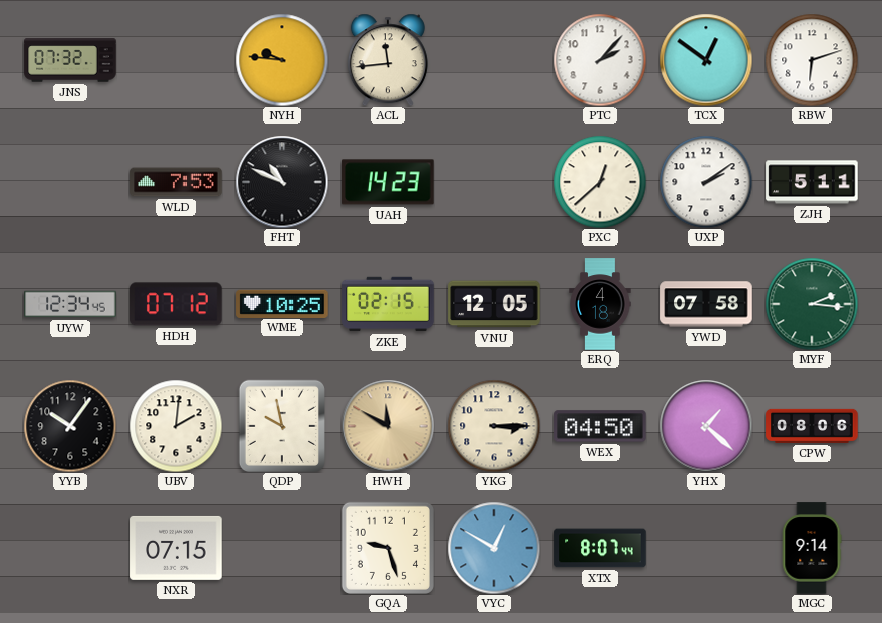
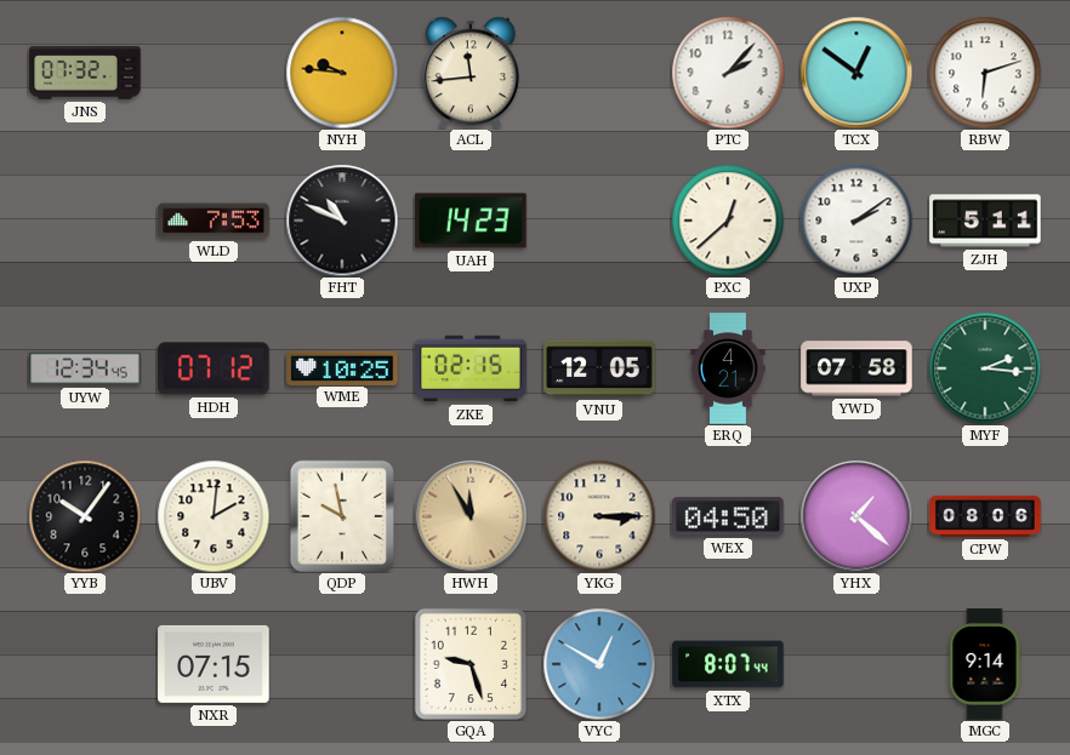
ERQ: 4:18 -> 4:21 (728, 368)
HWH: 11:50 -> 11:55 (471, 516)
